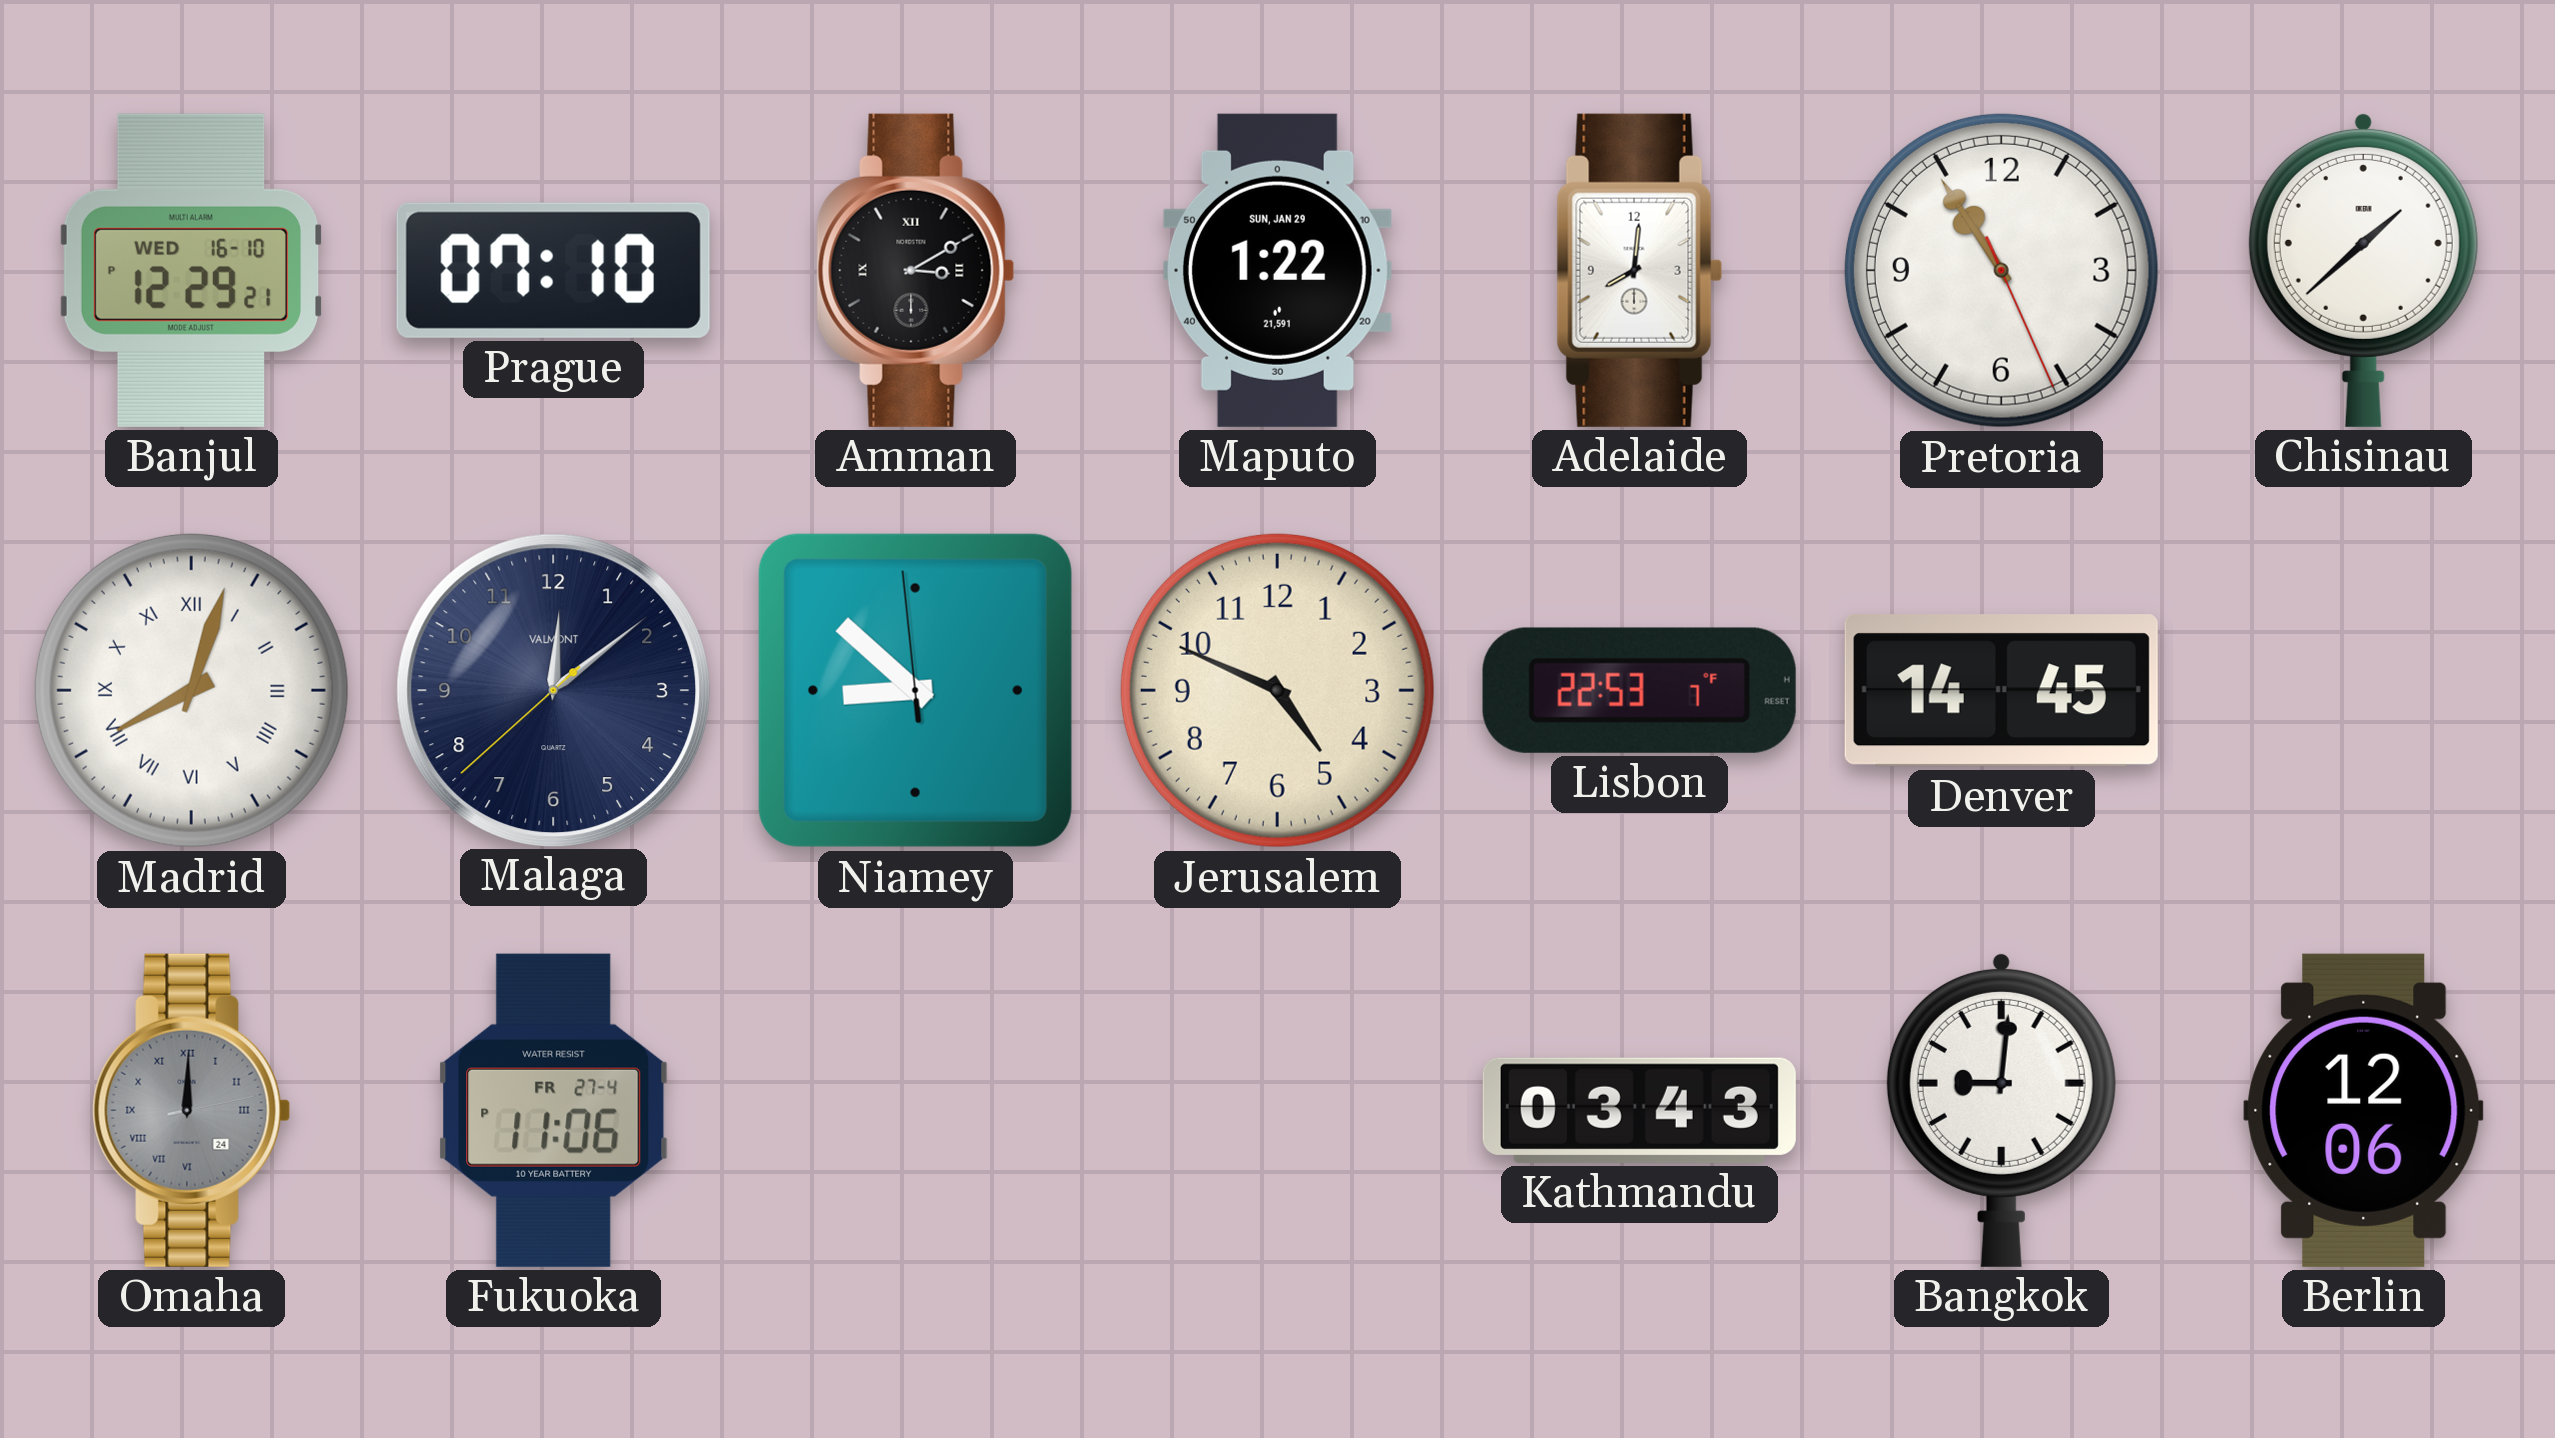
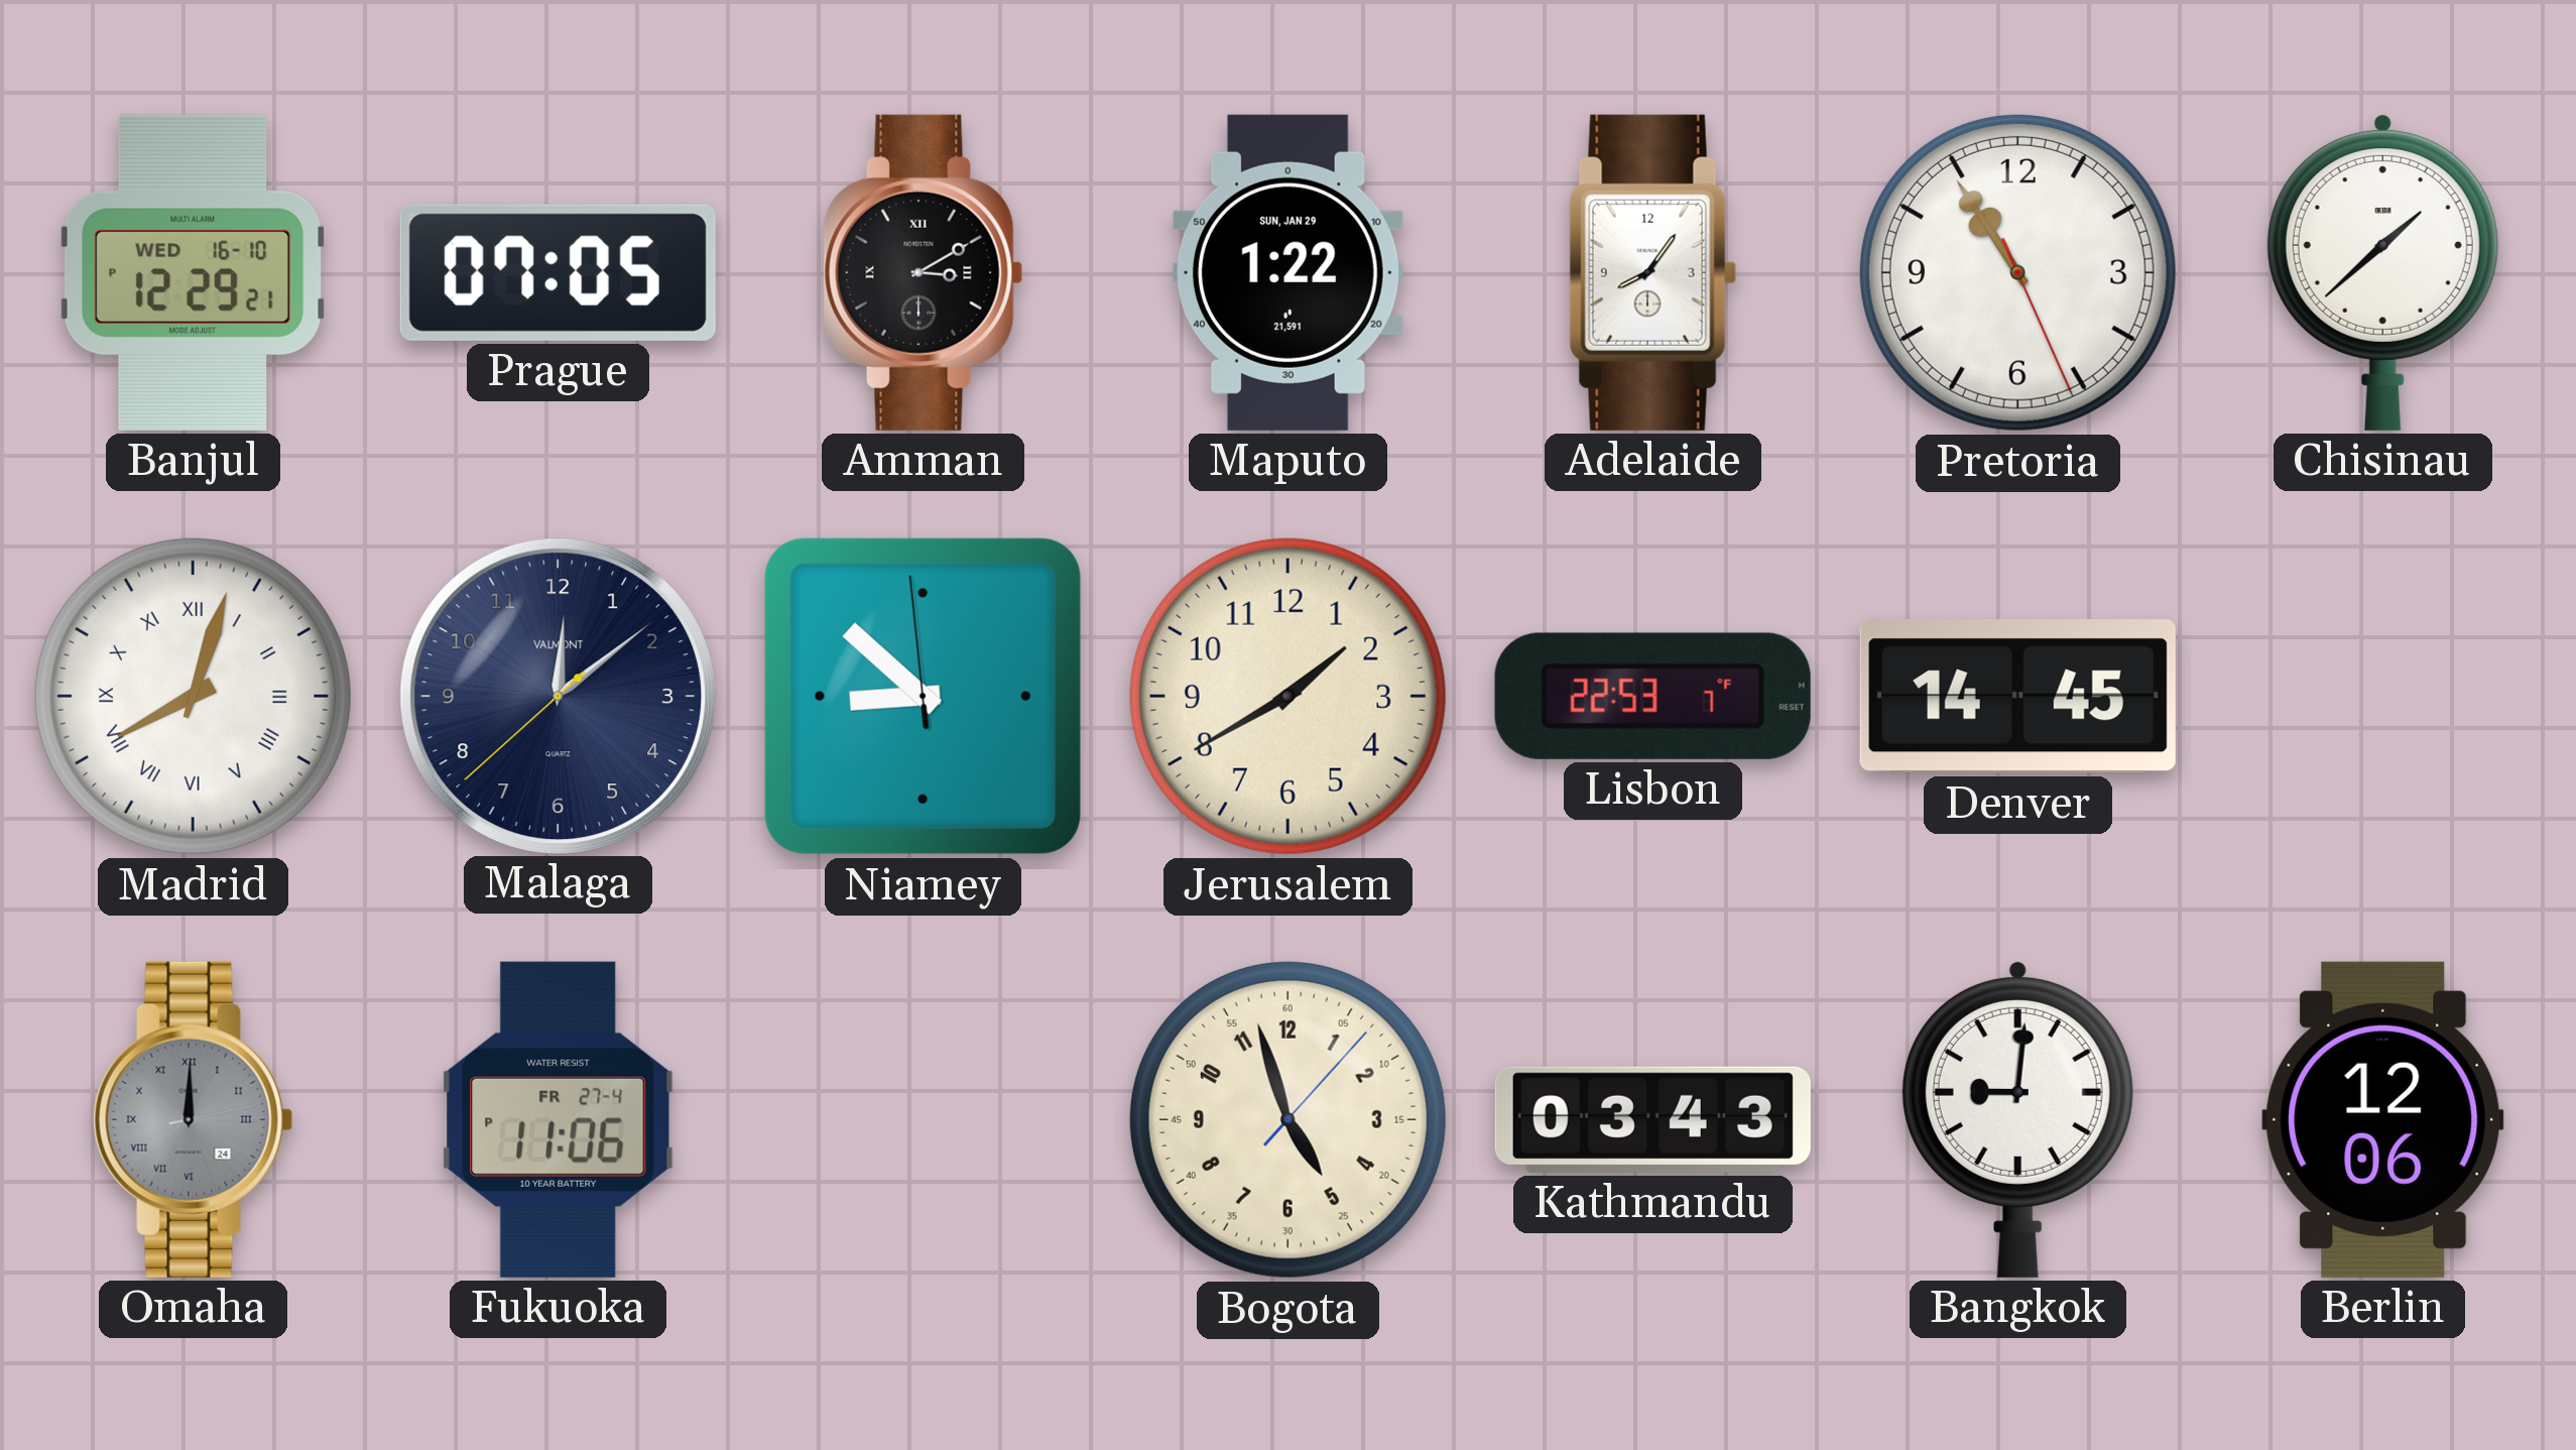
Prague: 07:10 -> 07:05 (558, 272)
Adelaide: 8:01 -> 8:06 (1652, 272)
Jerusalem: 4:49 -> 1:40 (1287, 696)
Bogota: none -> 4:57 (1287, 1119)
